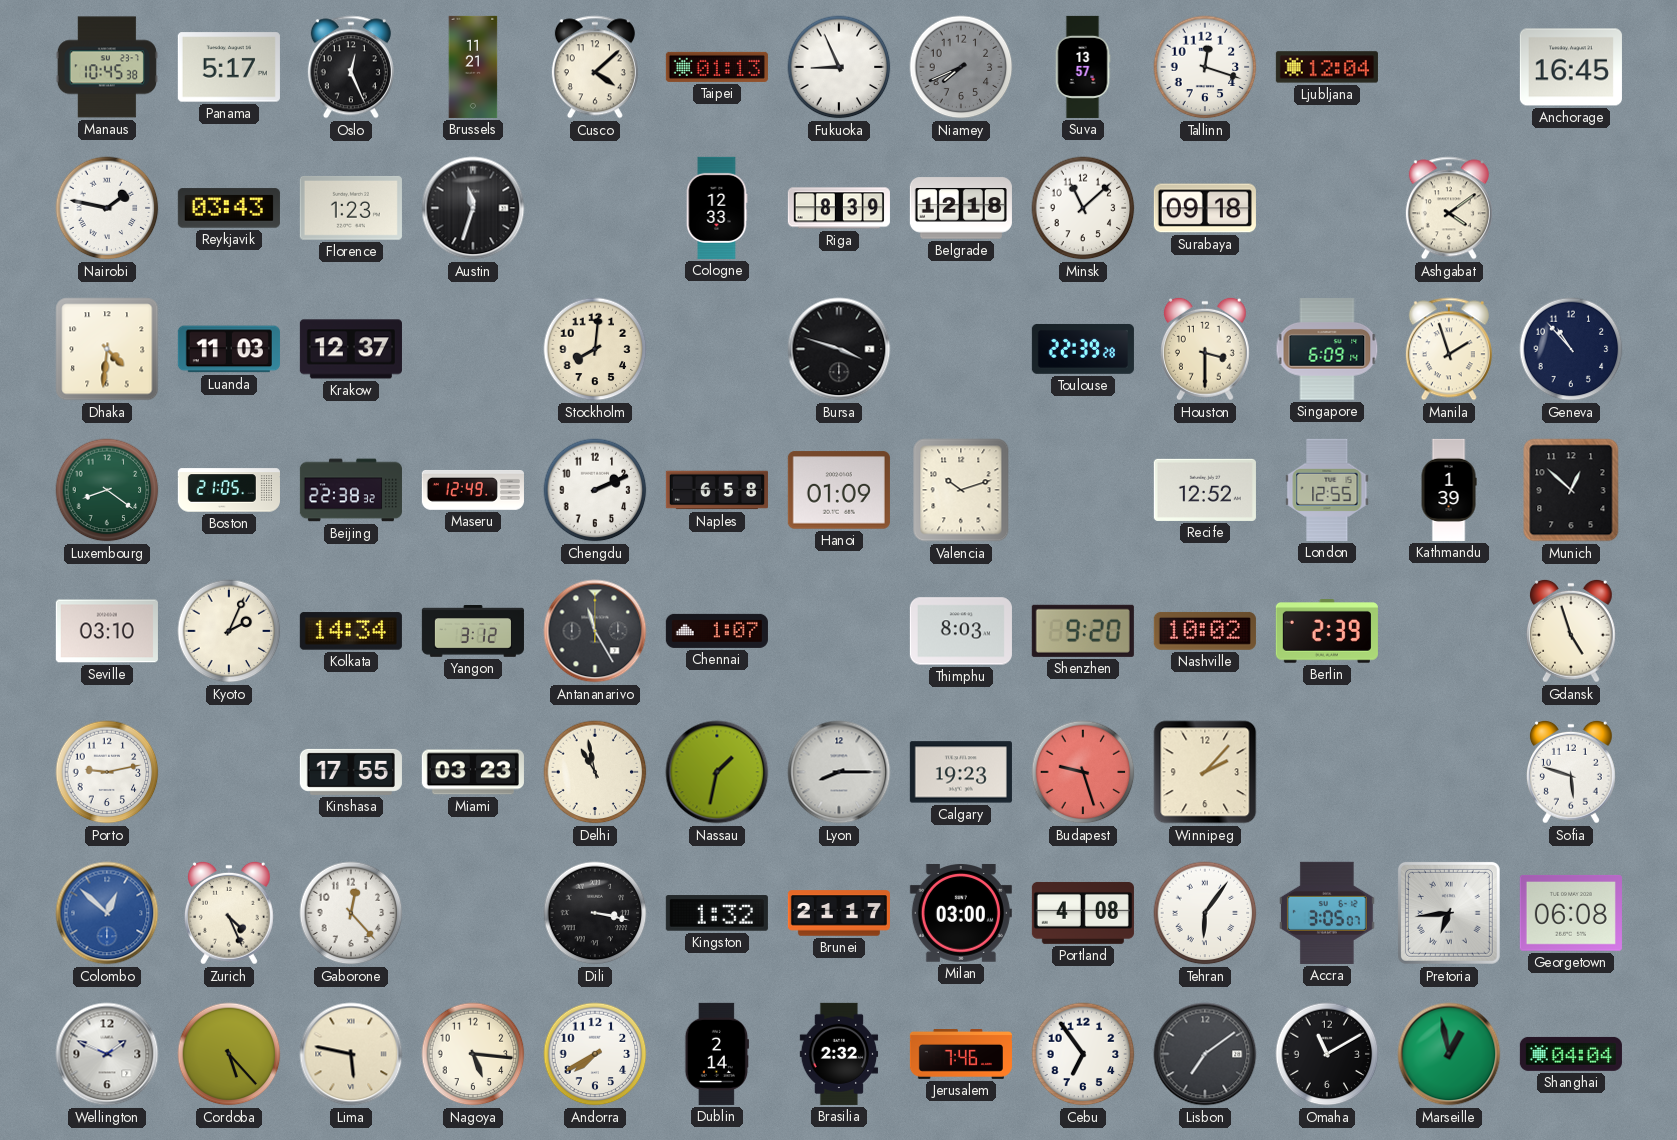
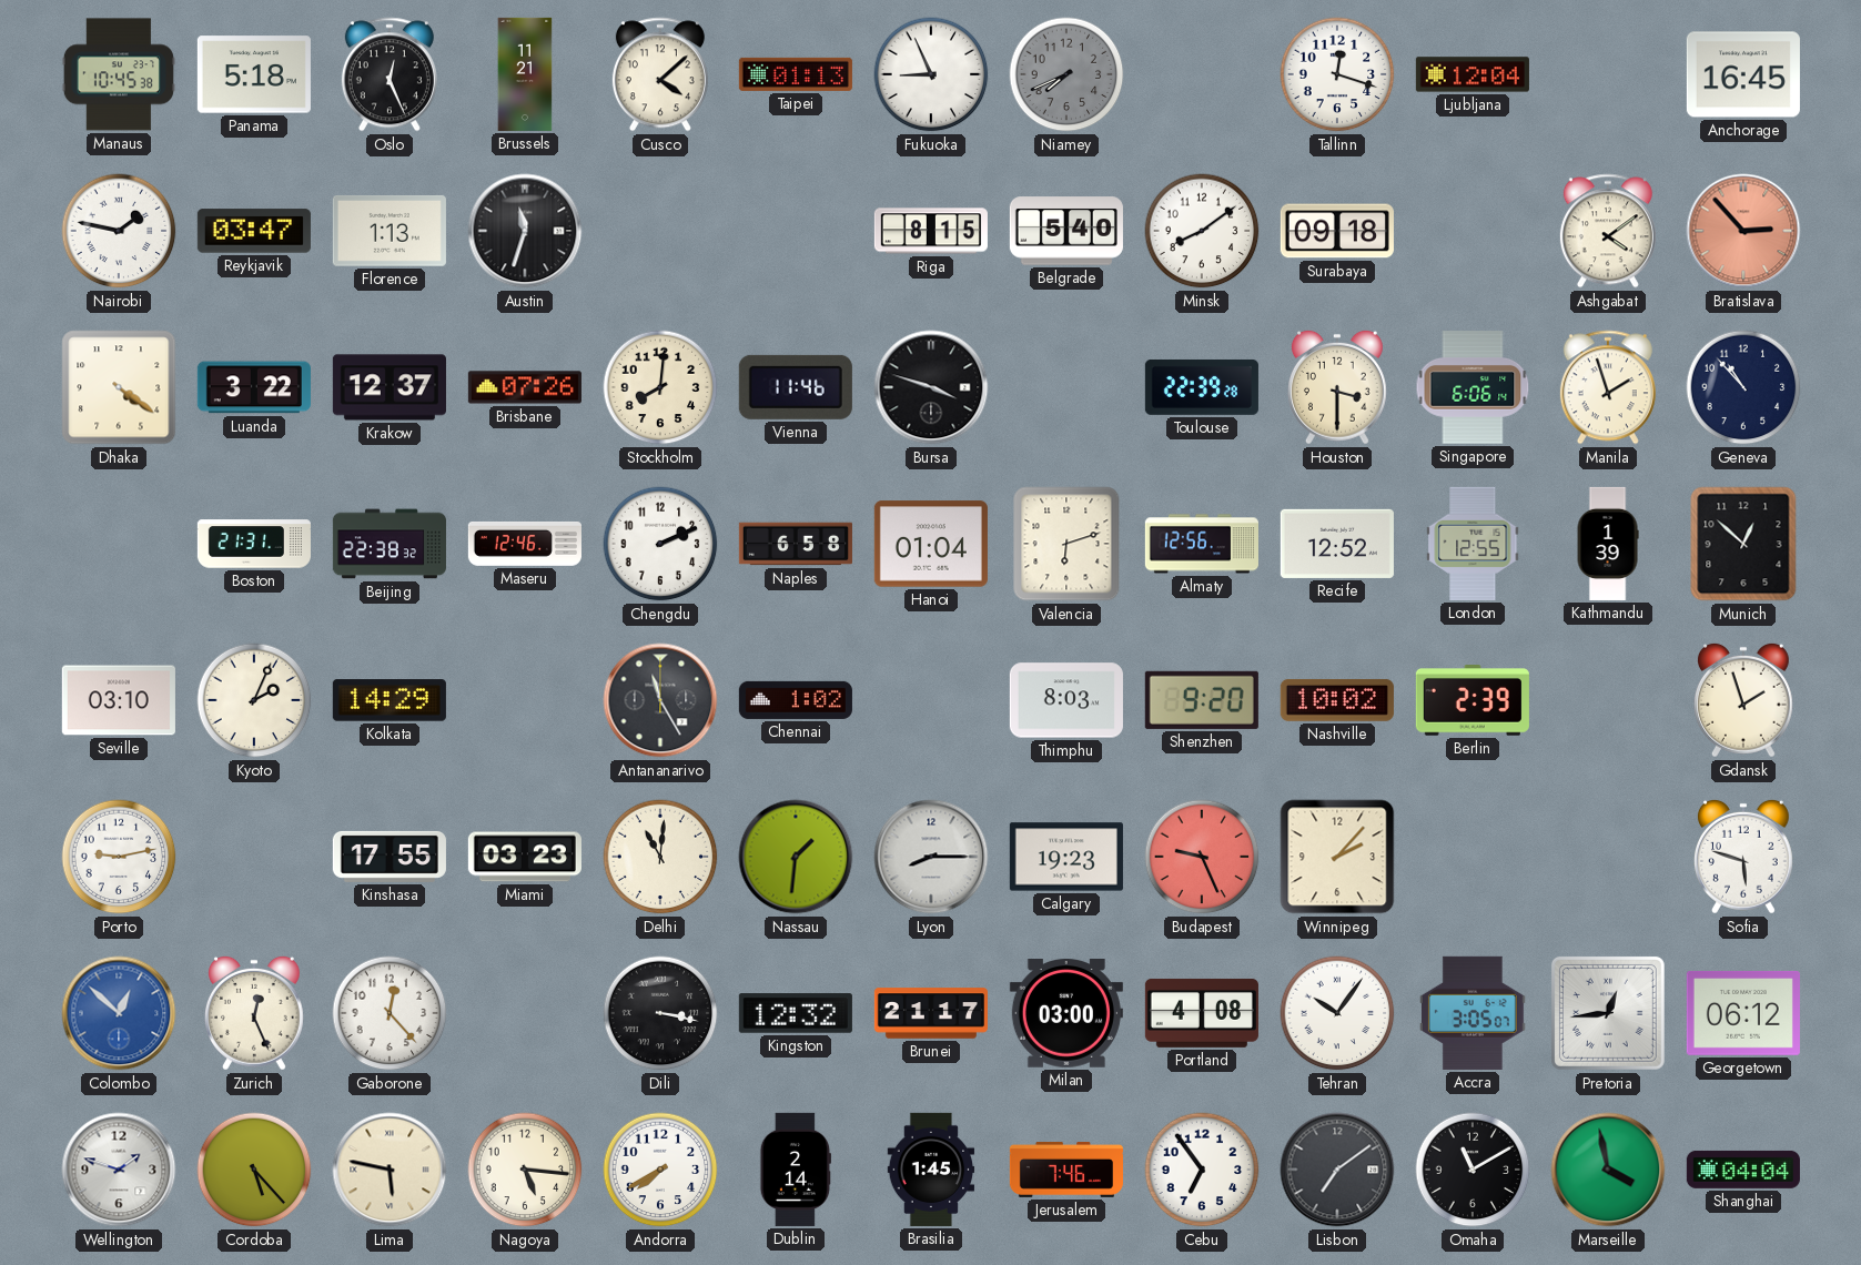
Panama: 5:17 -> 5:18 (254, 74)
Suva: 13:57 -> none (1083, 67)
Reykjavik: 03:43 -> 03:47 (254, 231)
Florence: 1:23 -> 1:13 (390, 231)
Cologne: 12:33 -> none (717, 208)
Riga: 8:39 -> 8:15 (931, 231)
Belgrade: 12:18 -> 5:40 (1066, 231)
Minsk: 11:08 -> 8:09 (1202, 231)
Bratislava: none -> 2:53 (1743, 231)
Dhaka: 4:31 -> 4:21 (119, 387)
Luanda: 11:03 -> 3:22 (254, 387)
Brisbane: none -> 07:26 (525, 387)
Vienna: none -> 11:46 (796, 387)
Singapore: 6:09 -> 6:06 (1473, 387)
Luxembourg: 8:21 -> none (107, 490)
Boston: 21:05 -> 21:31 (254, 544)
Maseru: 12:49 -> 12:46 (525, 544)
Hanoi: 01:09 -> 01:04 (931, 544)
Valencia: 10:12 -> 6:12 (1066, 544)
Almaty: none -> 12:56 (1202, 544)
Kolkata: 14:34 -> 14:29 (390, 700)
Yangon: 3:12 -> none (473, 632)
Chennai: 1:07 -> 1:02 (796, 700)
Gdansk: 4:57 -> 1:57 (1743, 700)
Delhi: 10:58 -> 11:01 (660, 857)
Nassau: 1:32 -> 1:31 (796, 857)
Budapest: 9:27 -> 9:26 (1202, 857)
Zurich: 4:26 -> 12:26 (254, 1013)
Kingston: 1:32 -> 12:32 (796, 1013)
Tehran: 6:06 -> 10:06 (1337, 1013)
Pretoria: 6:44 -> 12:44 (1608, 1013)
Georgetown: 06:08 -> 06:12 (1743, 1013)
Wellington: 1:49 -> 1:48 (119, 1170)
Brasilia: 2:32 -> 1:45 (931, 1170)
Marseille: 12:58 -> 3:58 (1608, 1170)
